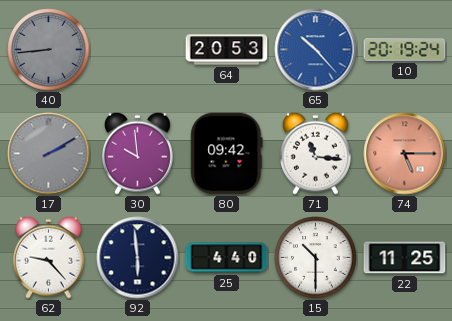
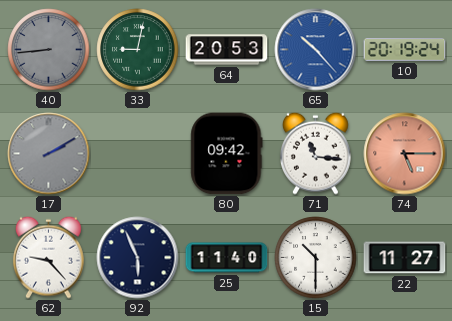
33: none -> 9:02 (138, 50)
30: 9:59 -> none (137, 153)
92: 5:59 -> 5:56 (138, 258)
25: 4:40 -> 11:40 (227, 258)
22: 11:25 -> 11:27 (405, 258)
